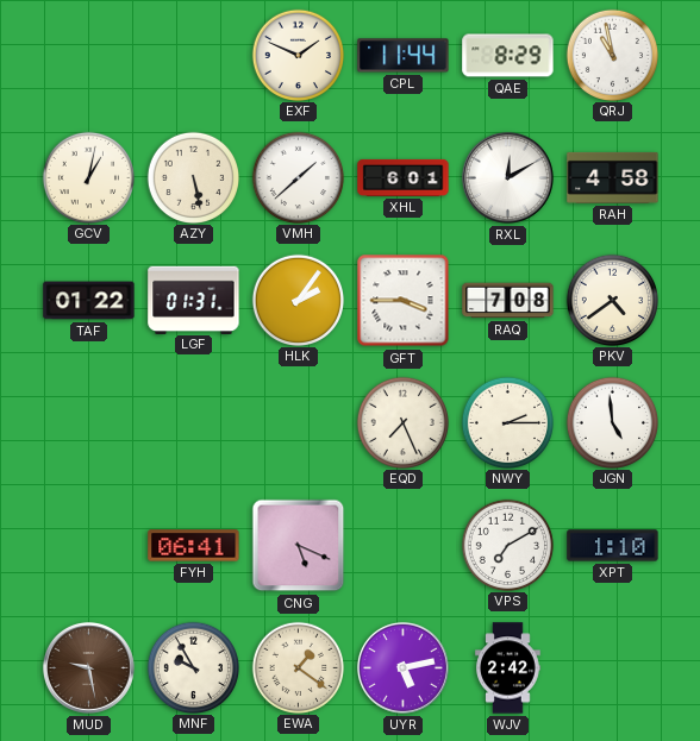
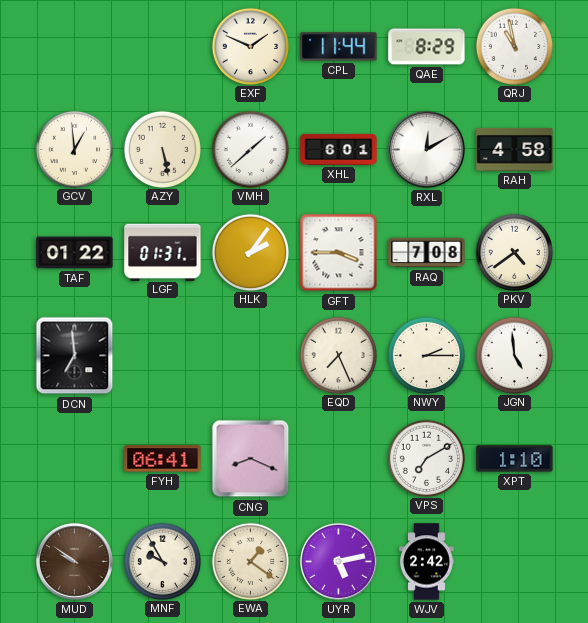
GCV: 1:02 -> 12:59 (74, 149)
DCN: none -> 6:59 (75, 356)
CNG: 5:19 -> 8:19 (251, 459)
MUD: 9:28 -> 9:51 (74, 561)
